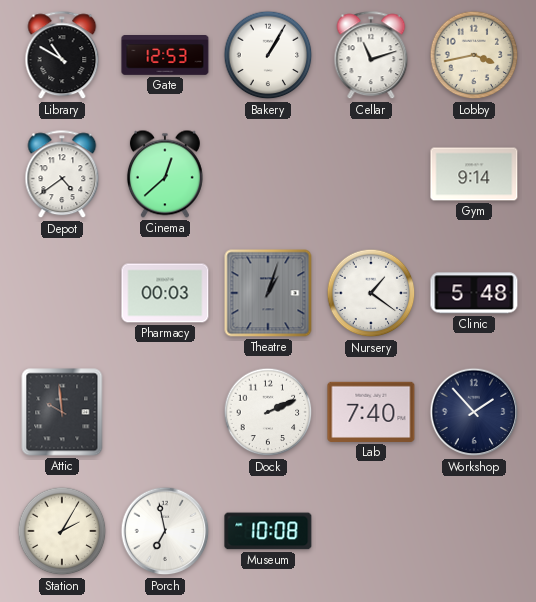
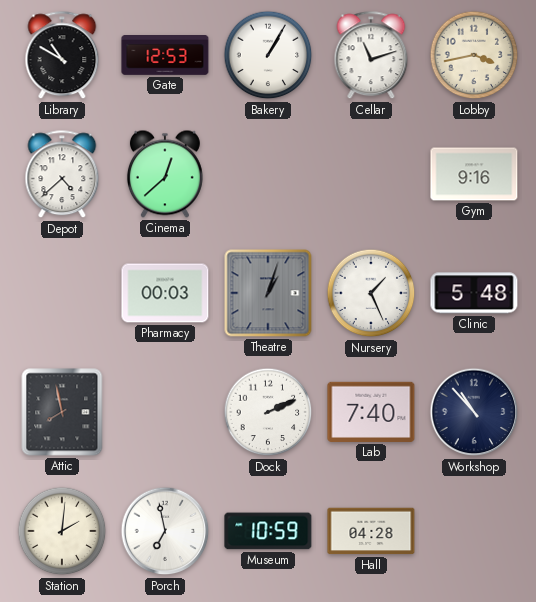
Depot: 4:39 -> 4:38 (62, 175)
Gym: 9:14 -> 9:16 (474, 174)
Nursery: 1:21 -> 1:26 (371, 293)
Attic: 9:59 -> 7:58 (62, 412)
Workshop: 1:53 -> 10:53 (474, 412)
Station: 2:05 -> 2:01 (62, 531)
Museum: 10:08 -> 10:59 (268, 531)
Hall: none -> 04:28 (371, 531)
